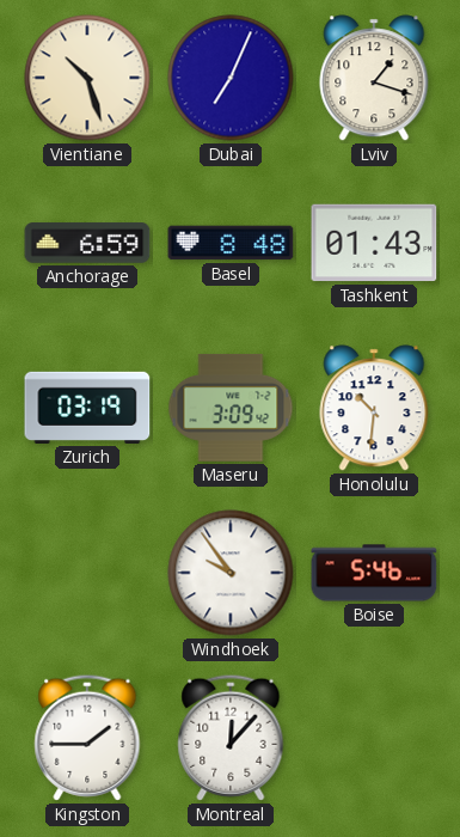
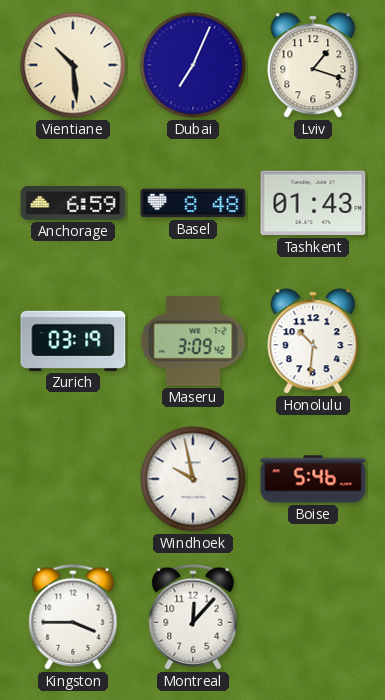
Vientiane: 10:27 -> 10:29 (73, 65)
Windhoek: 9:54 -> 9:58 (193, 479)
Kingston: 1:45 -> 3:45 (73, 617)
